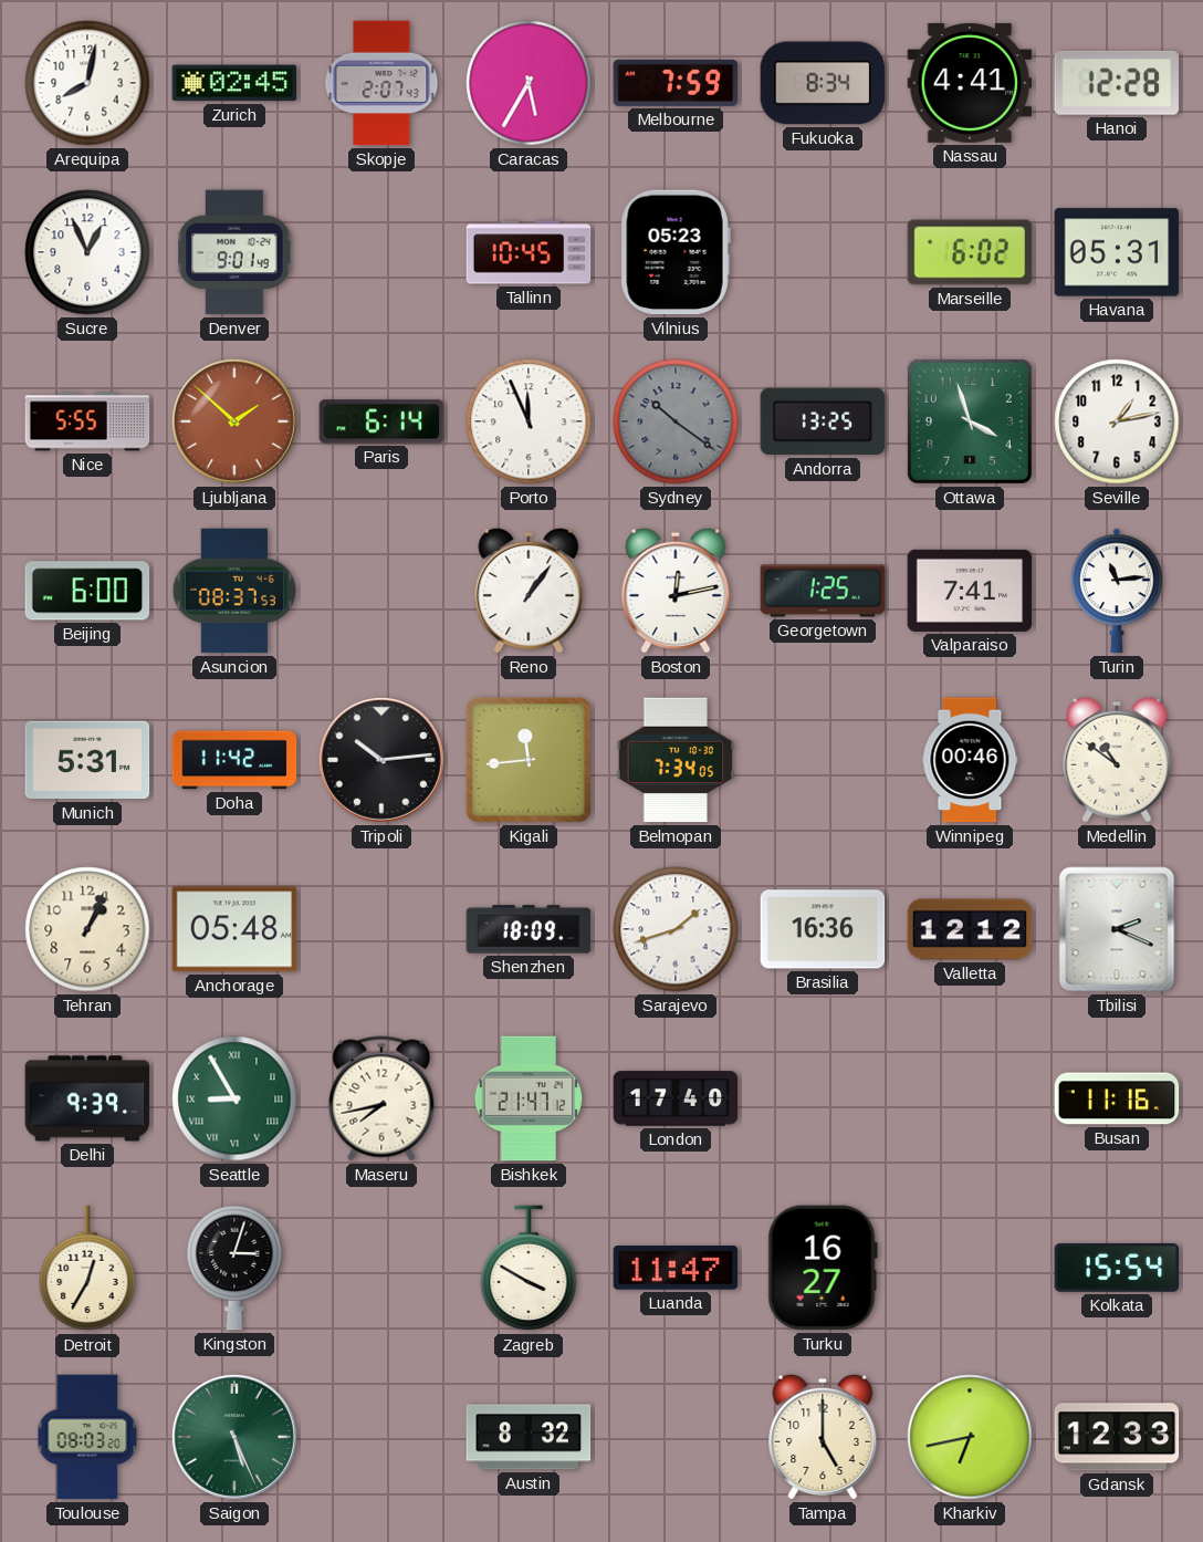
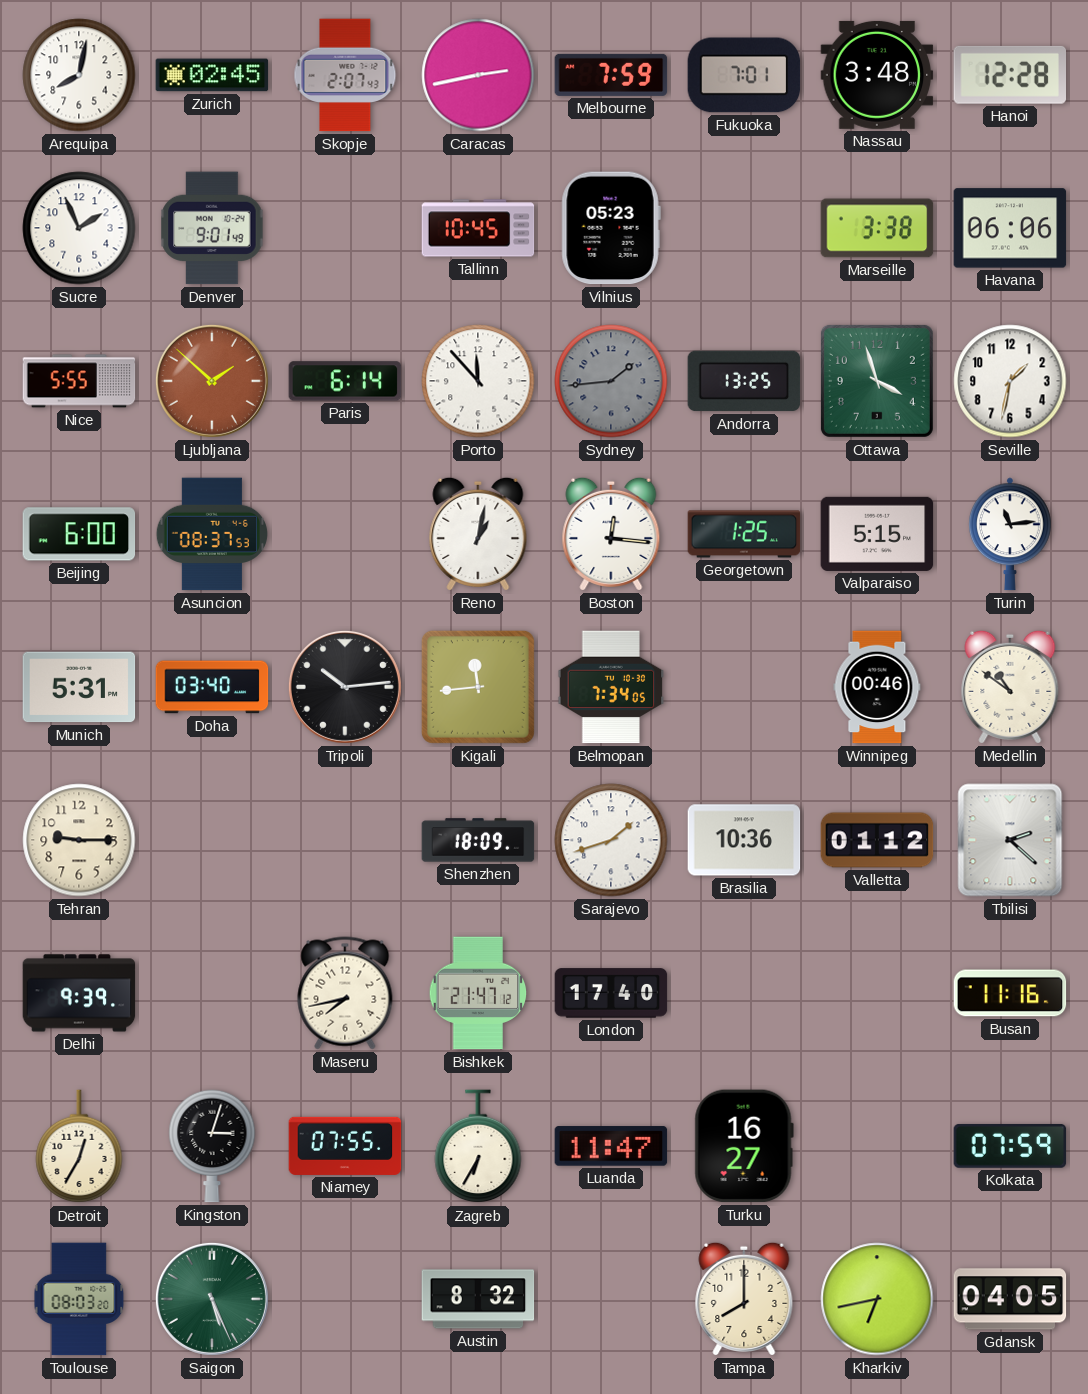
Caracas: 5:35 -> 2:43 (478, 75)
Fukuoka: 8:34 -> 7:01 (744, 75)
Nassau: 4:41 -> 3:48 (877, 75)
Sucre: 12:56 -> 1:56 (79, 228)
Marseille: 6:02 -> 3:38 (877, 228)
Havana: 05:31 -> 06:06 (1010, 228)
Porto: 11:56 -> 11:53 (478, 381)
Sydney: 10:21 -> 1:44 (611, 381)
Seville: 1:13 -> 1:32 (1010, 381)
Reno: 1:06 -> 1:02 (478, 534)
Boston: 12:13 -> 12:16 (611, 534)
Valparaiso: 7:41 -> 5:15 (877, 534)
Doha: 11:42 -> 03:40 (212, 687)
Tehran: 1:04 -> 9:15 (79, 840)
Anchorage: 05:48 -> none (234, 929)
Brasilia: 16:36 -> 10:36 (744, 840)
Valletta: 12:12 -> 01:12 (877, 840)
Tbilisi: 2:19 -> 2:22 (1010, 840)
Seattle: 8:55 -> none (234, 1098)
Niamey: none -> 07:55 (345, 1146)
Zagreb: 3:50 -> 6:35 (478, 1147)
Kolkata: 15:54 -> 07:59 (1010, 1146)
Tampa: 5:00 -> 8:00 (744, 1299)
Gdansk: 12:33 -> 04:05 (1010, 1299)
